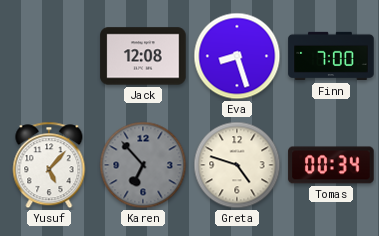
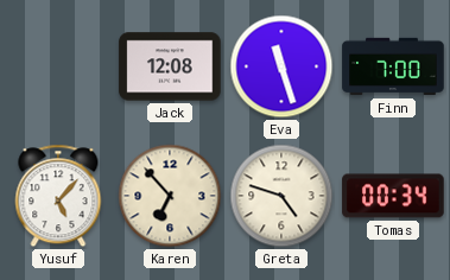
Eva: 8:27 -> 11:27 (281, 66)
Karen dial: grey -> cream (170, 196)
